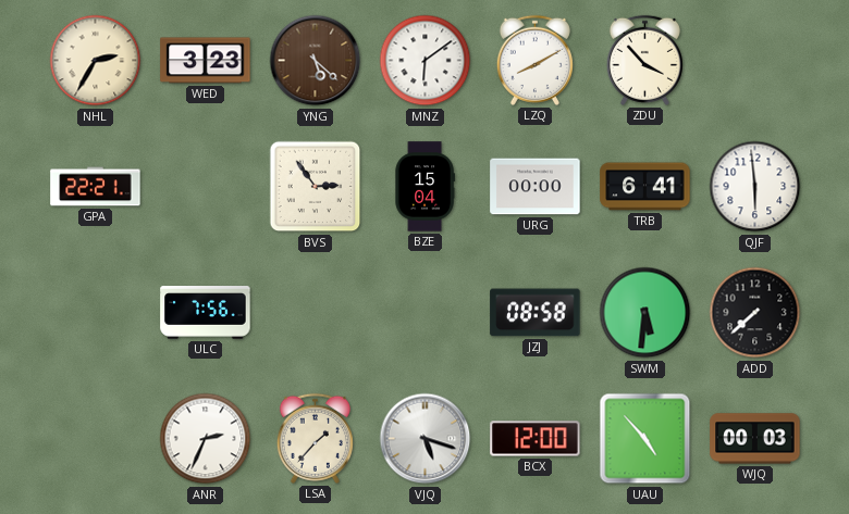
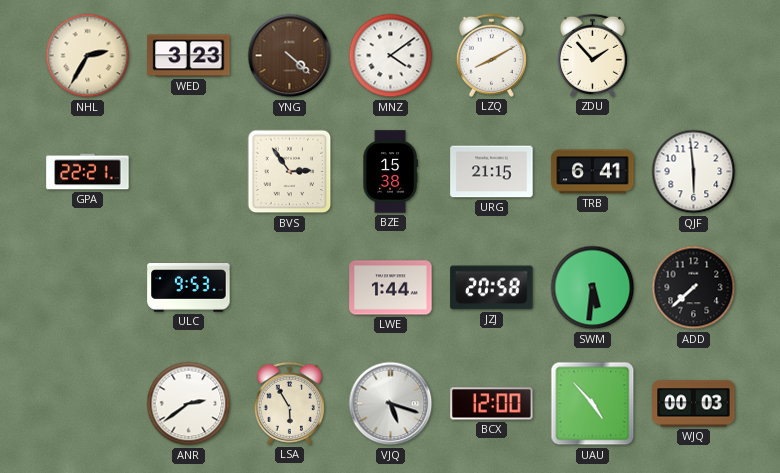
YNG: 5:22 -> 4:22 (290, 56)
MNZ: 6:09 -> 4:09 (391, 56)
ZDU: 3:53 -> 1:53 (592, 55)
BZE: 15:04 -> 15:38 (390, 172)
URG: 00:00 -> 21:15 (492, 172)
ULC: 7:56 -> 9:53 (189, 288)
LWE: none -> 1:44 (391, 288)
JZJ: 08:58 -> 20:58 (492, 288)
ANR: 2:34 -> 2:39 (189, 404)
LSA: 1:37 -> 5:55 (289, 403)
